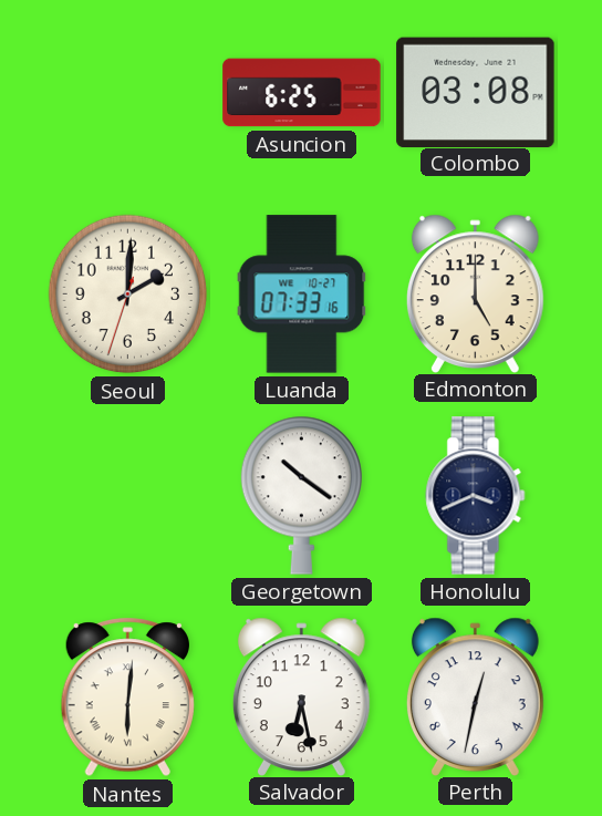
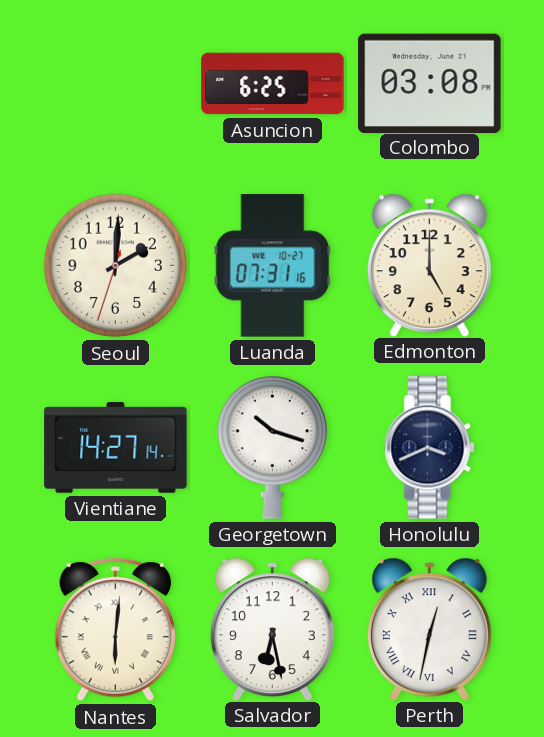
Luanda: 07:33 -> 07:31 (273, 266)
Vientiane: none -> 14:27 (116, 448)
Georgetown: 10:21 -> 10:18 (272, 447)
Perth numerals: Arabic -> Roman (429, 629)
